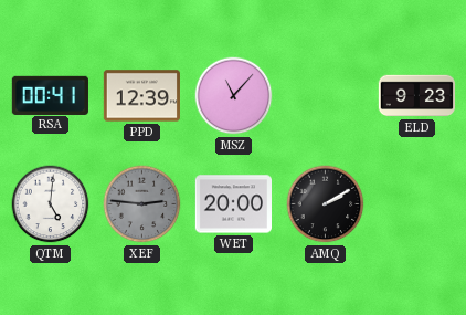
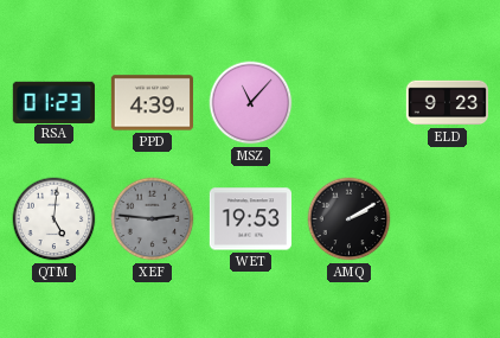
RSA: 00:41 -> 01:23 (53, 102)
PPD: 12:39 -> 4:39 (152, 103)
WET: 20:00 -> 19:53 (250, 219)
